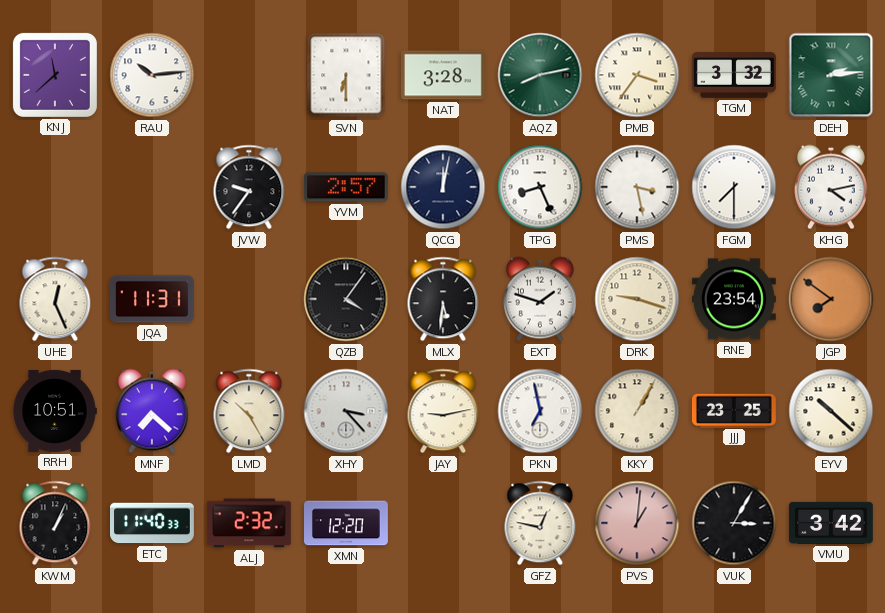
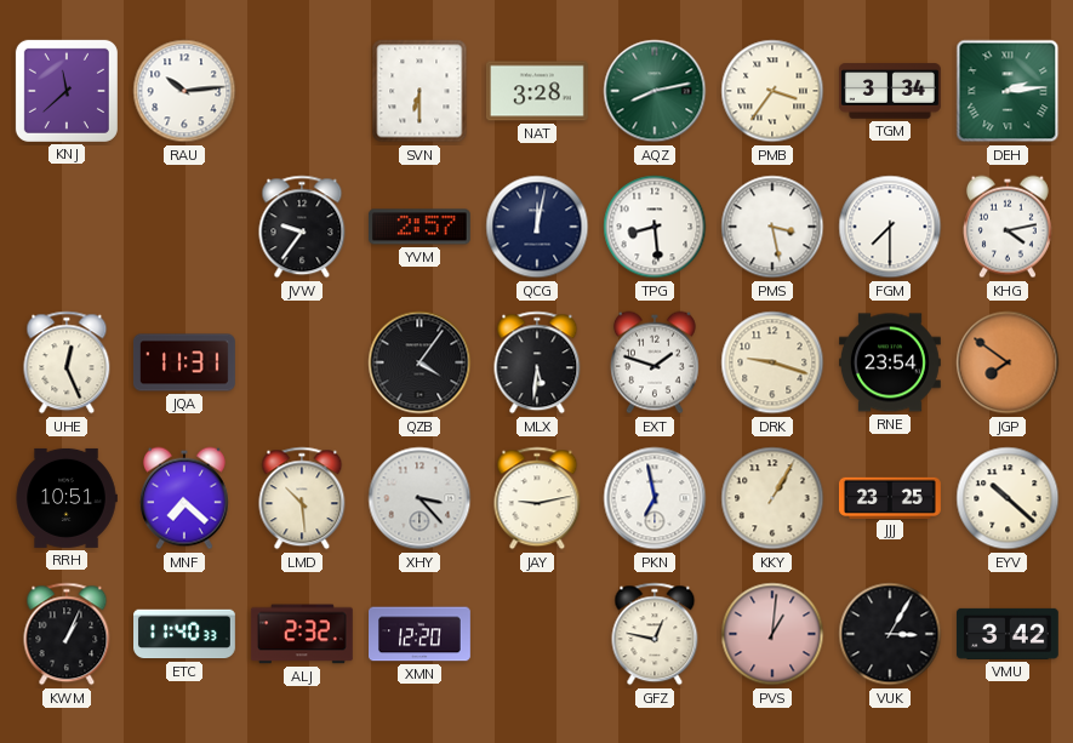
TGM: 3:32 -> 3:34 (891, 91)
TPG: 8:26 -> 8:29 (655, 227)
LMD: 10:25 -> 10:29 (302, 498)
